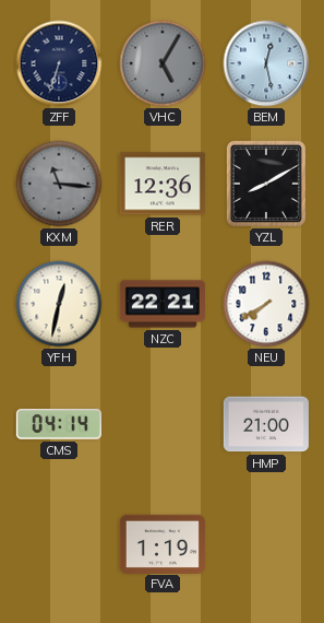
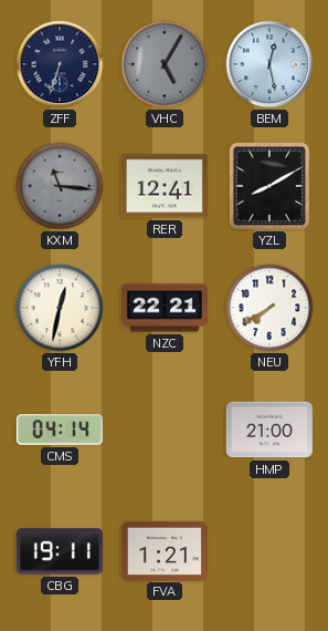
RER: 12:36 -> 12:41 (165, 186)
CBG: none -> 19:11 (60, 551)
FVA: 1:19 -> 1:21 (165, 550)
